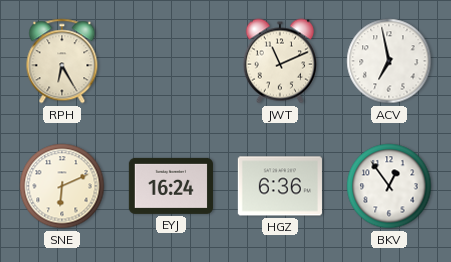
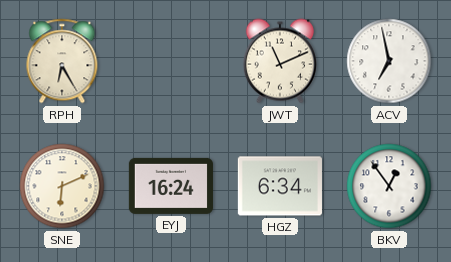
HGZ: 6:36 -> 6:34 (280, 186)
